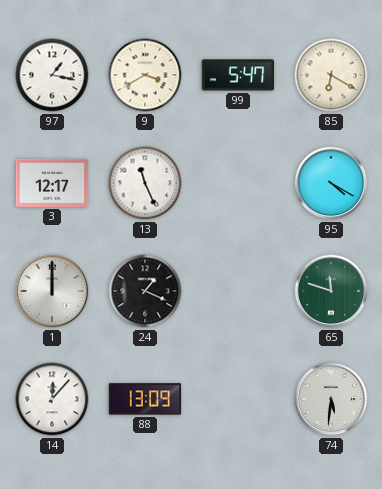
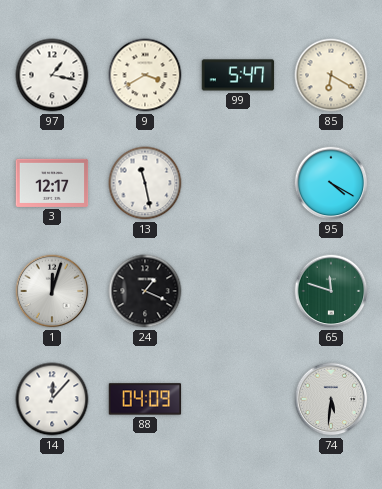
13: 11:26 -> 11:28 (145, 183)
1: 12:00 -> 12:03 (52, 291)
88: 13:09 -> 04:09 (145, 399)
